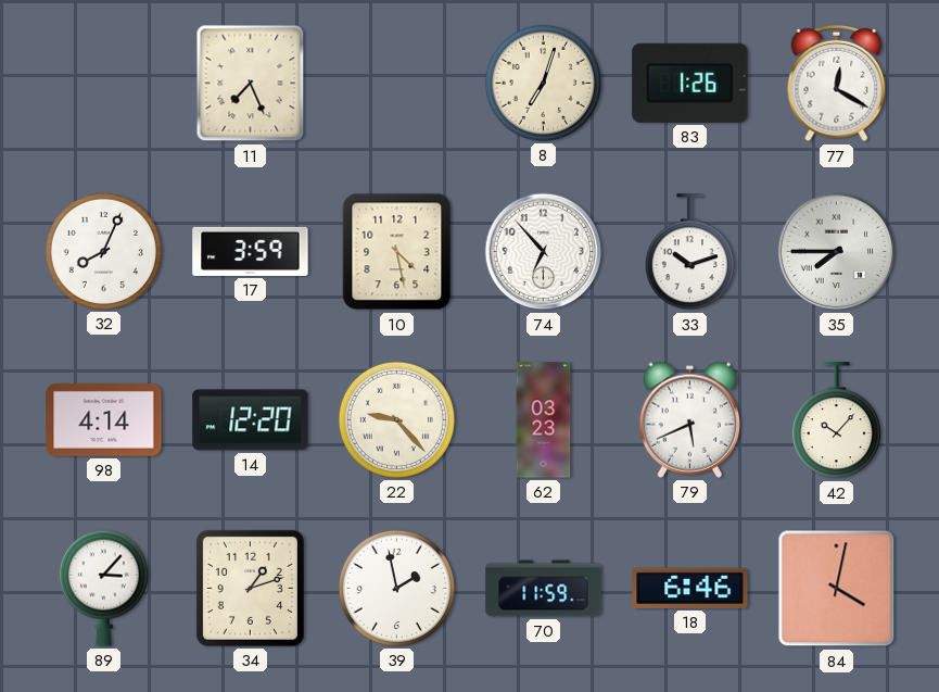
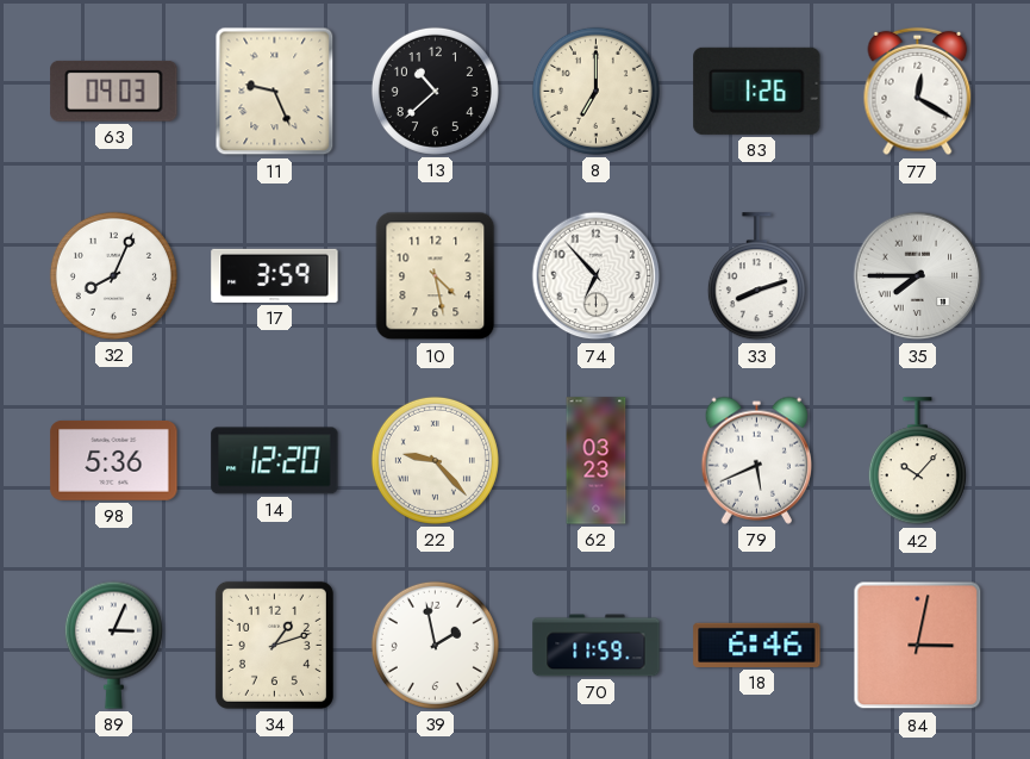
63: none -> 09:03 (114, 91)
11: 7:26 -> 9:26 (275, 92)
13: none -> 10:38 (435, 91)
8: 7:03 -> 7:00 (595, 91)
33: 10:12 -> 8:12 (756, 276)
98: 4:14 -> 5:36 (114, 460)
89: 3:07 -> 3:04 (113, 645)
84: 4:02 -> 3:02 (918, 646)
